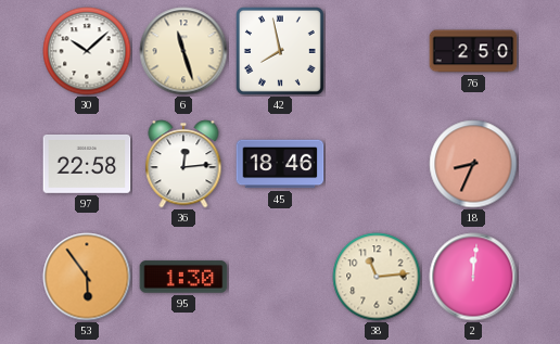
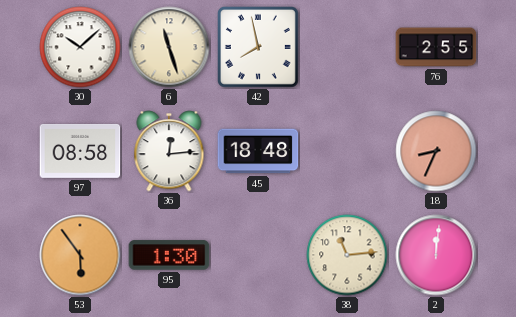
76: 2:50 -> 2:55 (436, 47)
97: 22:58 -> 08:58 (80, 151)
45: 18:46 -> 18:48 (258, 151)
